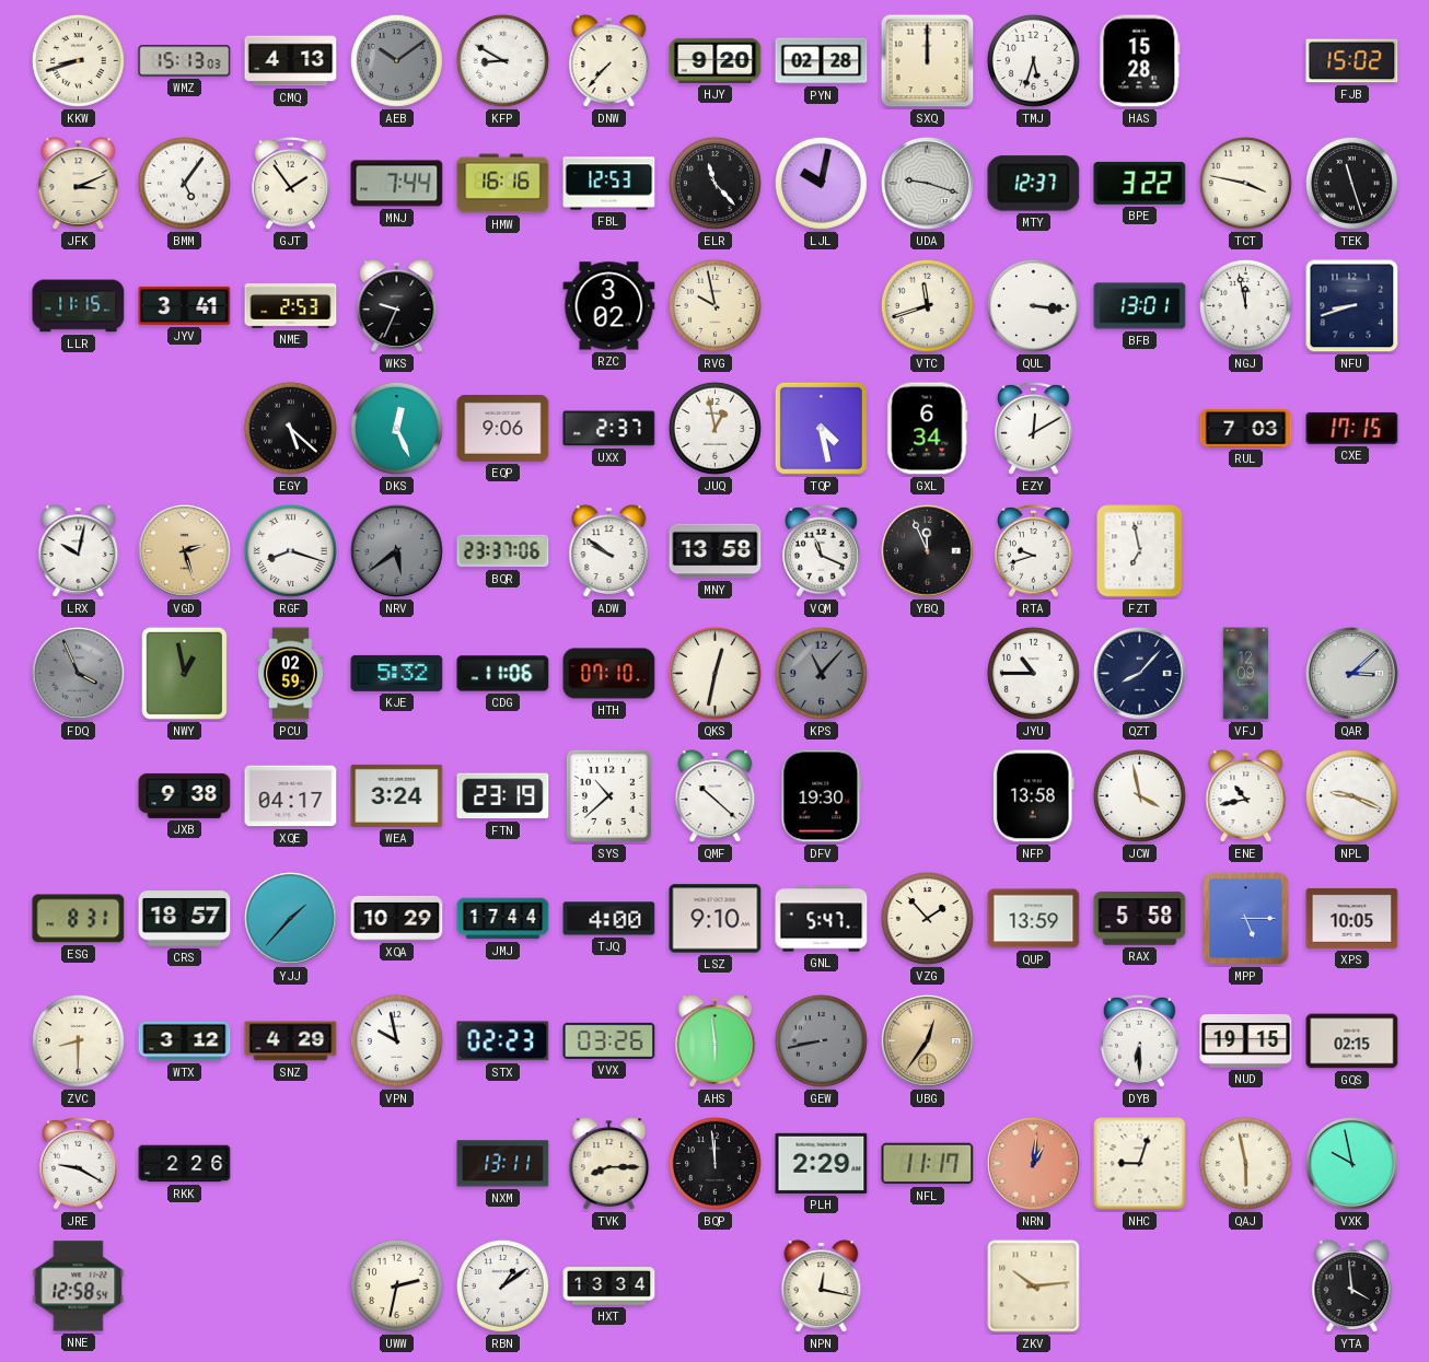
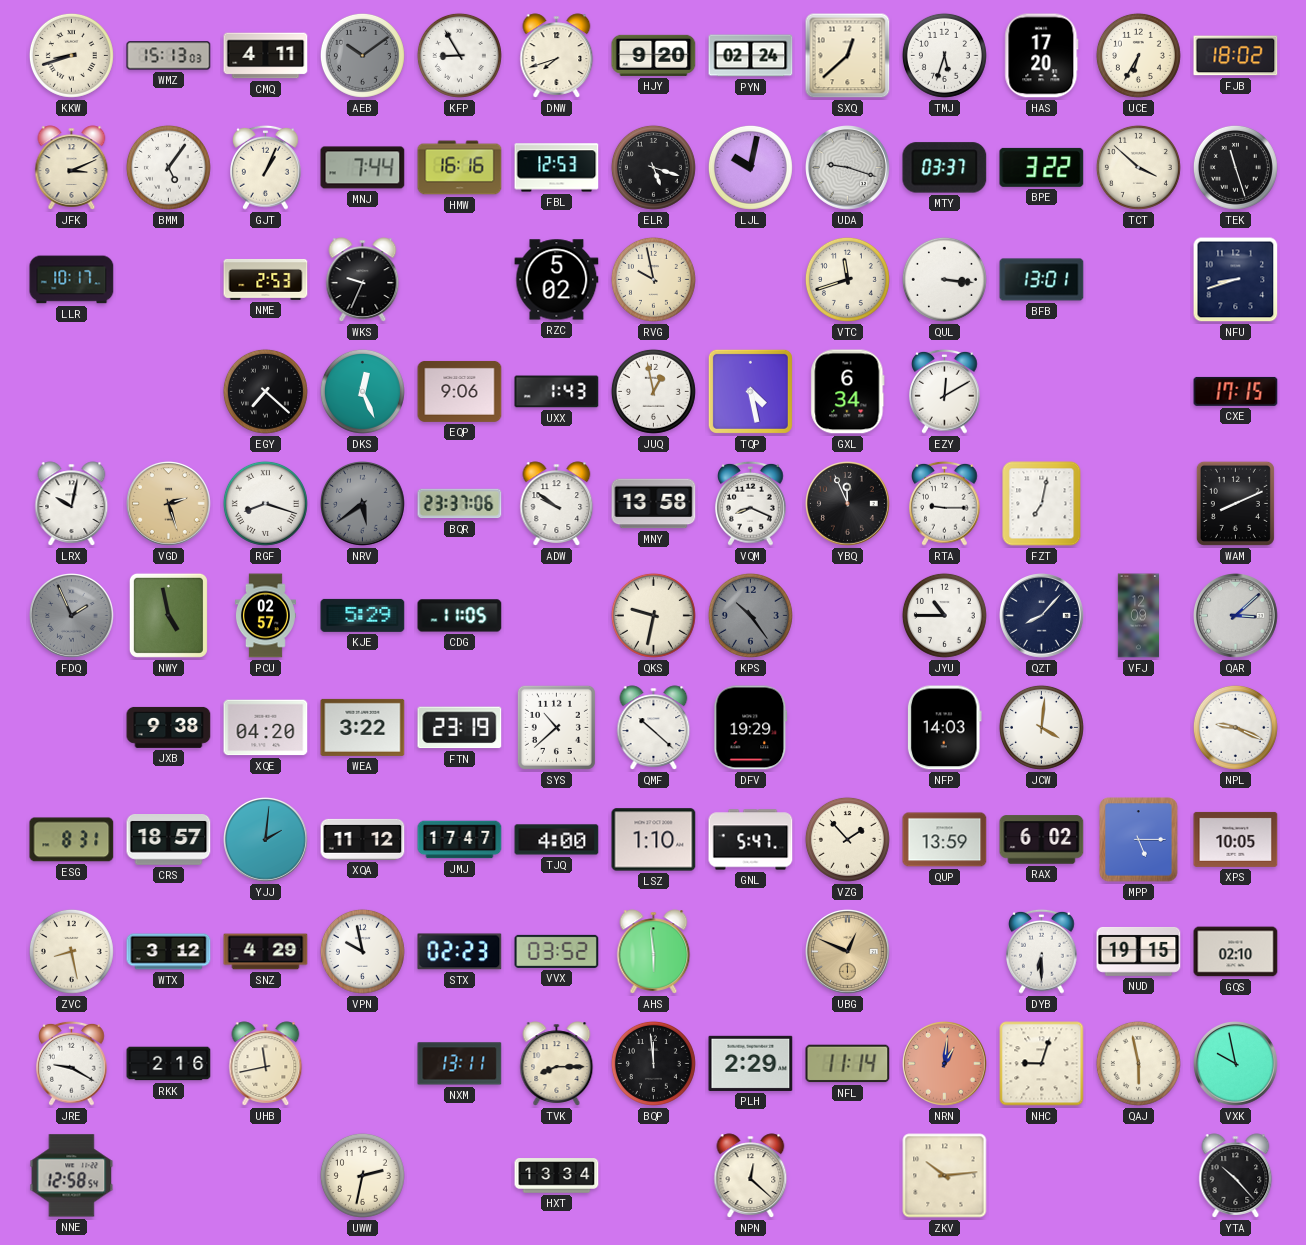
CMQ: 4:13 -> 4:11 (266, 56)
KFP: 8:50 -> 8:55 (459, 55)
DNW: 7:37 -> 7:42 (557, 56)
PYN: 02:28 -> 02:24 (751, 56)
SXQ: 12:00 -> 12:38 (848, 56)
HAS: 15:28 -> 17:20 (1042, 56)
UCE: none -> 6:35 (1138, 55)
FJB: 15:02 -> 18:02 (1236, 56)
GJT: 1:54 -> 1:04 (266, 167)
ELR: 11:23 -> 5:18 (653, 167)
MTY: 12:37 -> 03:37 (945, 168)
TCT: 3:47 -> 3:52 (1138, 167)
LLR: 11:15 -> 10:17 (72, 280)
JYV: 3:41 -> none (185, 305)
RZC: 3:02 -> 5:02 (557, 280)
NGJ: 11:58 -> none (1245, 305)
EGY: 5:22 -> 7:22 (265, 391)
UXX: 2:37 -> 1:43 (557, 392)
RUL: 7:03 -> none (1246, 429)
VQM: 11:19 -> 8:19 (751, 503)
RTA: 9:42 -> 9:15 (945, 503)
FZT: 6:58 -> 7:02 (1042, 504)
WAM: none -> 8:11 (1235, 503)
FDQ: 3:56 -> 1:56 (72, 616)
NWY: 12:58 -> 4:58 (168, 615)
PCU: 02:59 -> 02:57 (265, 616)
KJE: 5:32 -> 5:29 (363, 615)
CDG: 11:06 -> 11:05 (460, 616)
HTH: 07:10 -> none (609, 674)
QKS: 12:32 -> 9:32 (653, 615)
KPS: 11:07 -> 10:24 (750, 615)
XQE: 04:17 -> 04:20 (266, 728)
WEA: 3:24 -> 3:22 (363, 727)
DFV: 19:30 -> 19:29 (751, 728)
NFP: 13:58 -> 14:03 (944, 728)
JCW: 3:58 -> 4:01 (1041, 727)
ENE: 10:43 -> none (1246, 796)
YJJ: 1:37 -> 2:01 (266, 840)
XQA: 10:29 -> 11:12 (363, 839)
JMJ: 17:44 -> 17:47 (460, 840)
LSZ: 9:10 -> 1:10 (654, 840)
RAX: 5:58 -> 6:02 (1042, 840)
ZVC: 8:30 -> 8:28 (71, 951)
VVX: 03:26 -> 03:52 (557, 951)
GEW: 8:43 -> none (821, 1040)
UBG: 12:36 -> 12:49 (848, 952)
GQS: 02:15 -> 02:10 (1236, 952)
RKK: 2:26 -> 2:16 (169, 1064)
UHB: none -> 11:43 (266, 1064)
NFL: 11:17 -> 11:14 (848, 1064)
RBN: 1:09 -> none (502, 1285)
NPN: 12:17 -> 12:22 (751, 1176)
YTA: 3:59 -> 10:23 (1236, 1176)
